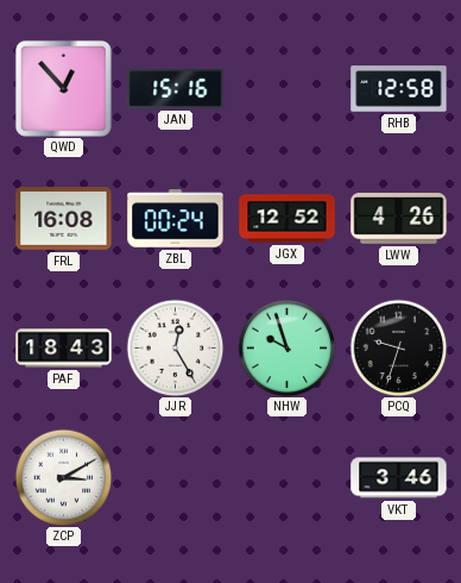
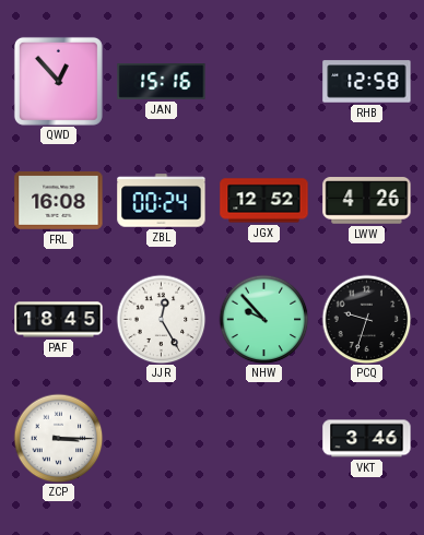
PAF: 18:43 -> 18:45 (59, 320)
NHW: 9:57 -> 9:53 (263, 319)
ZCP: 3:10 -> 3:15 (58, 438)
